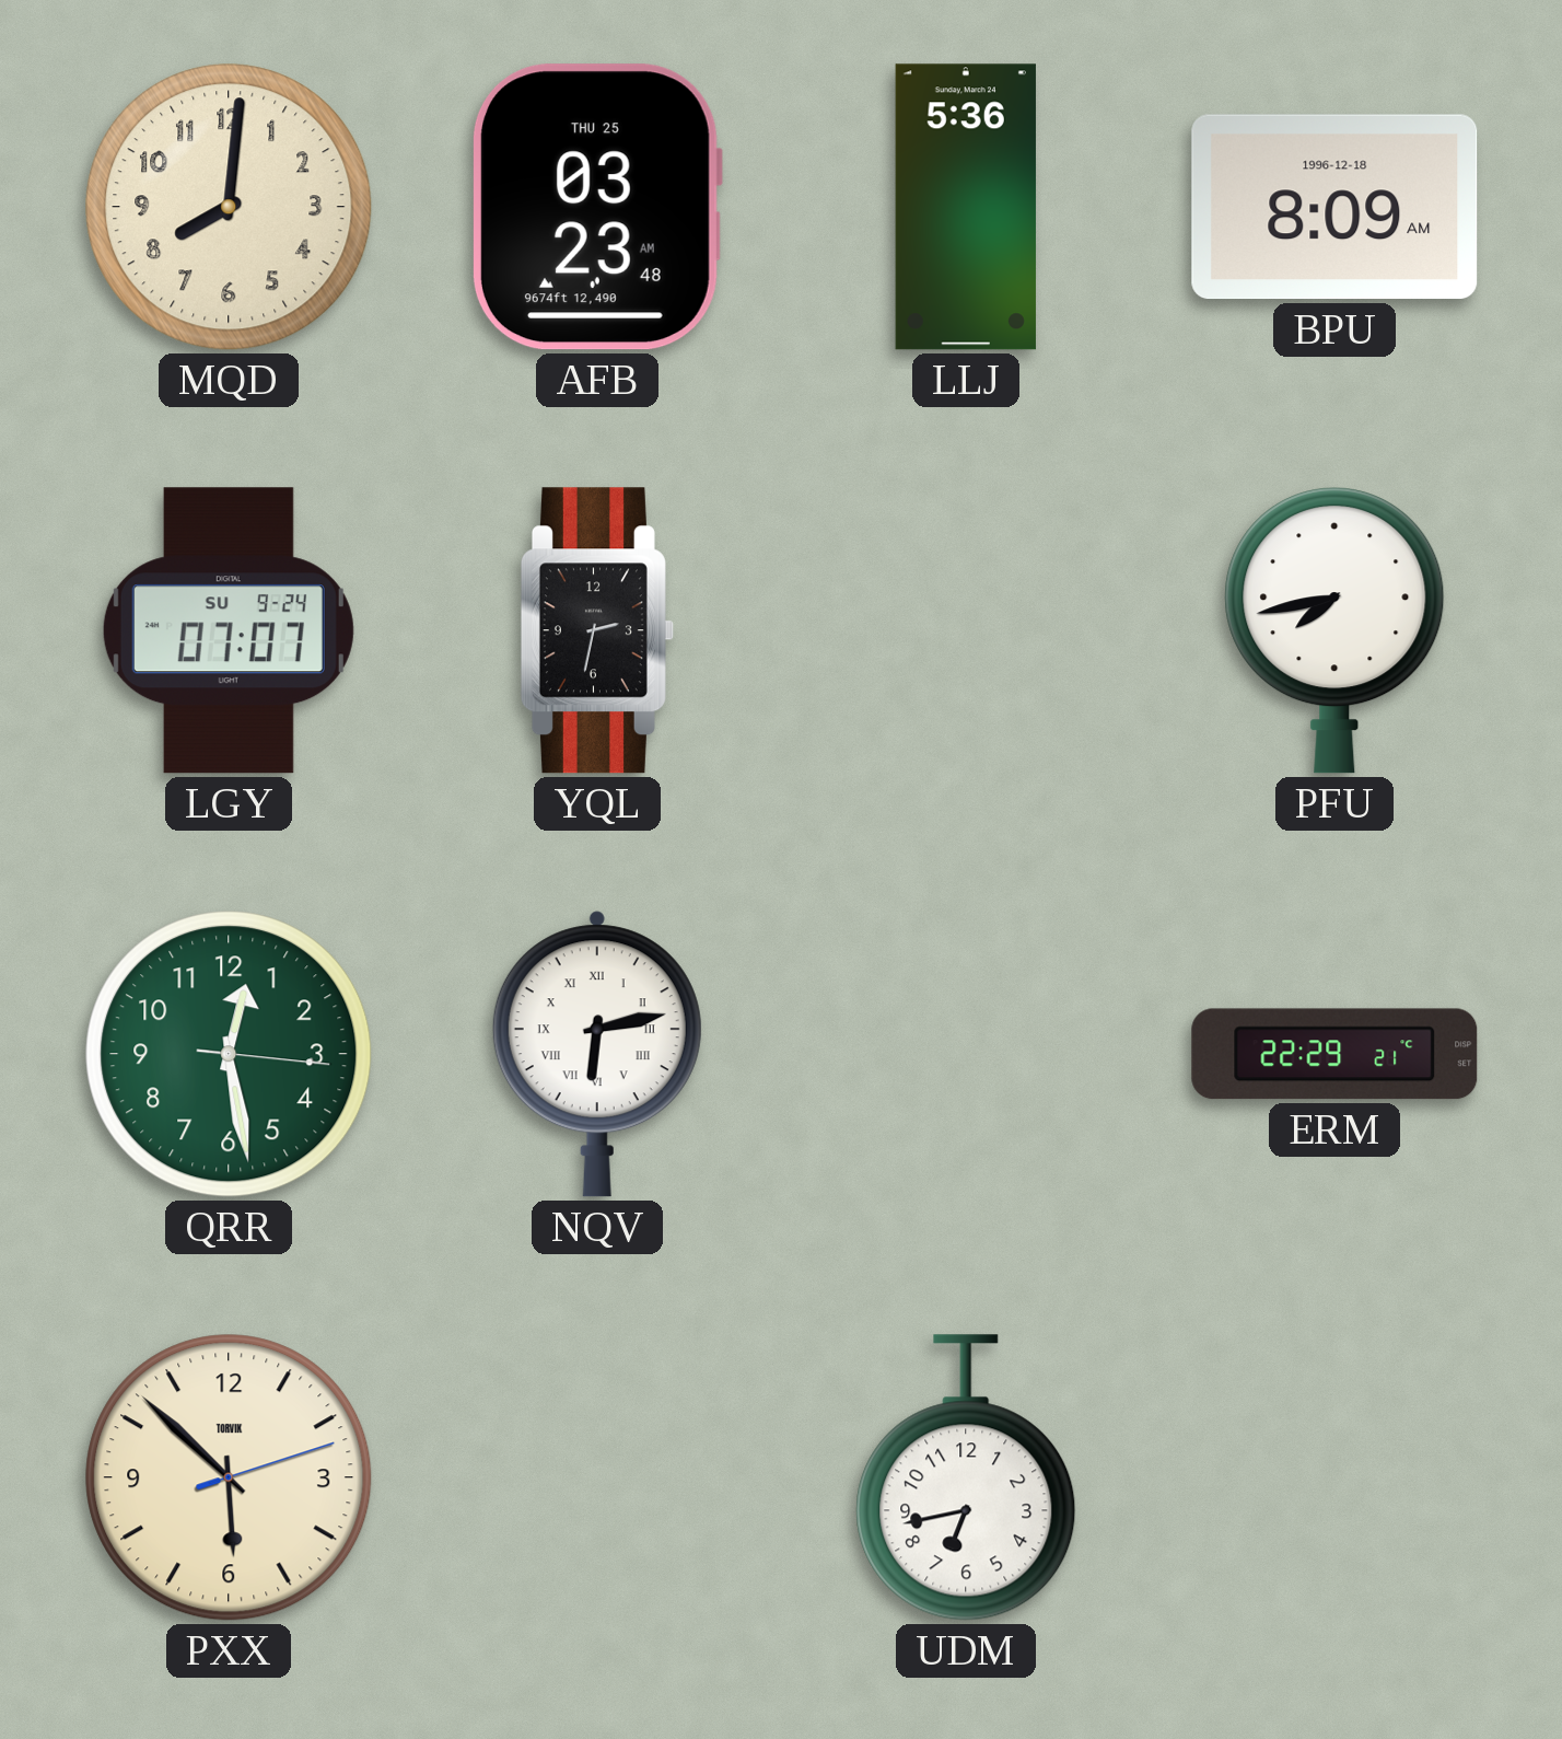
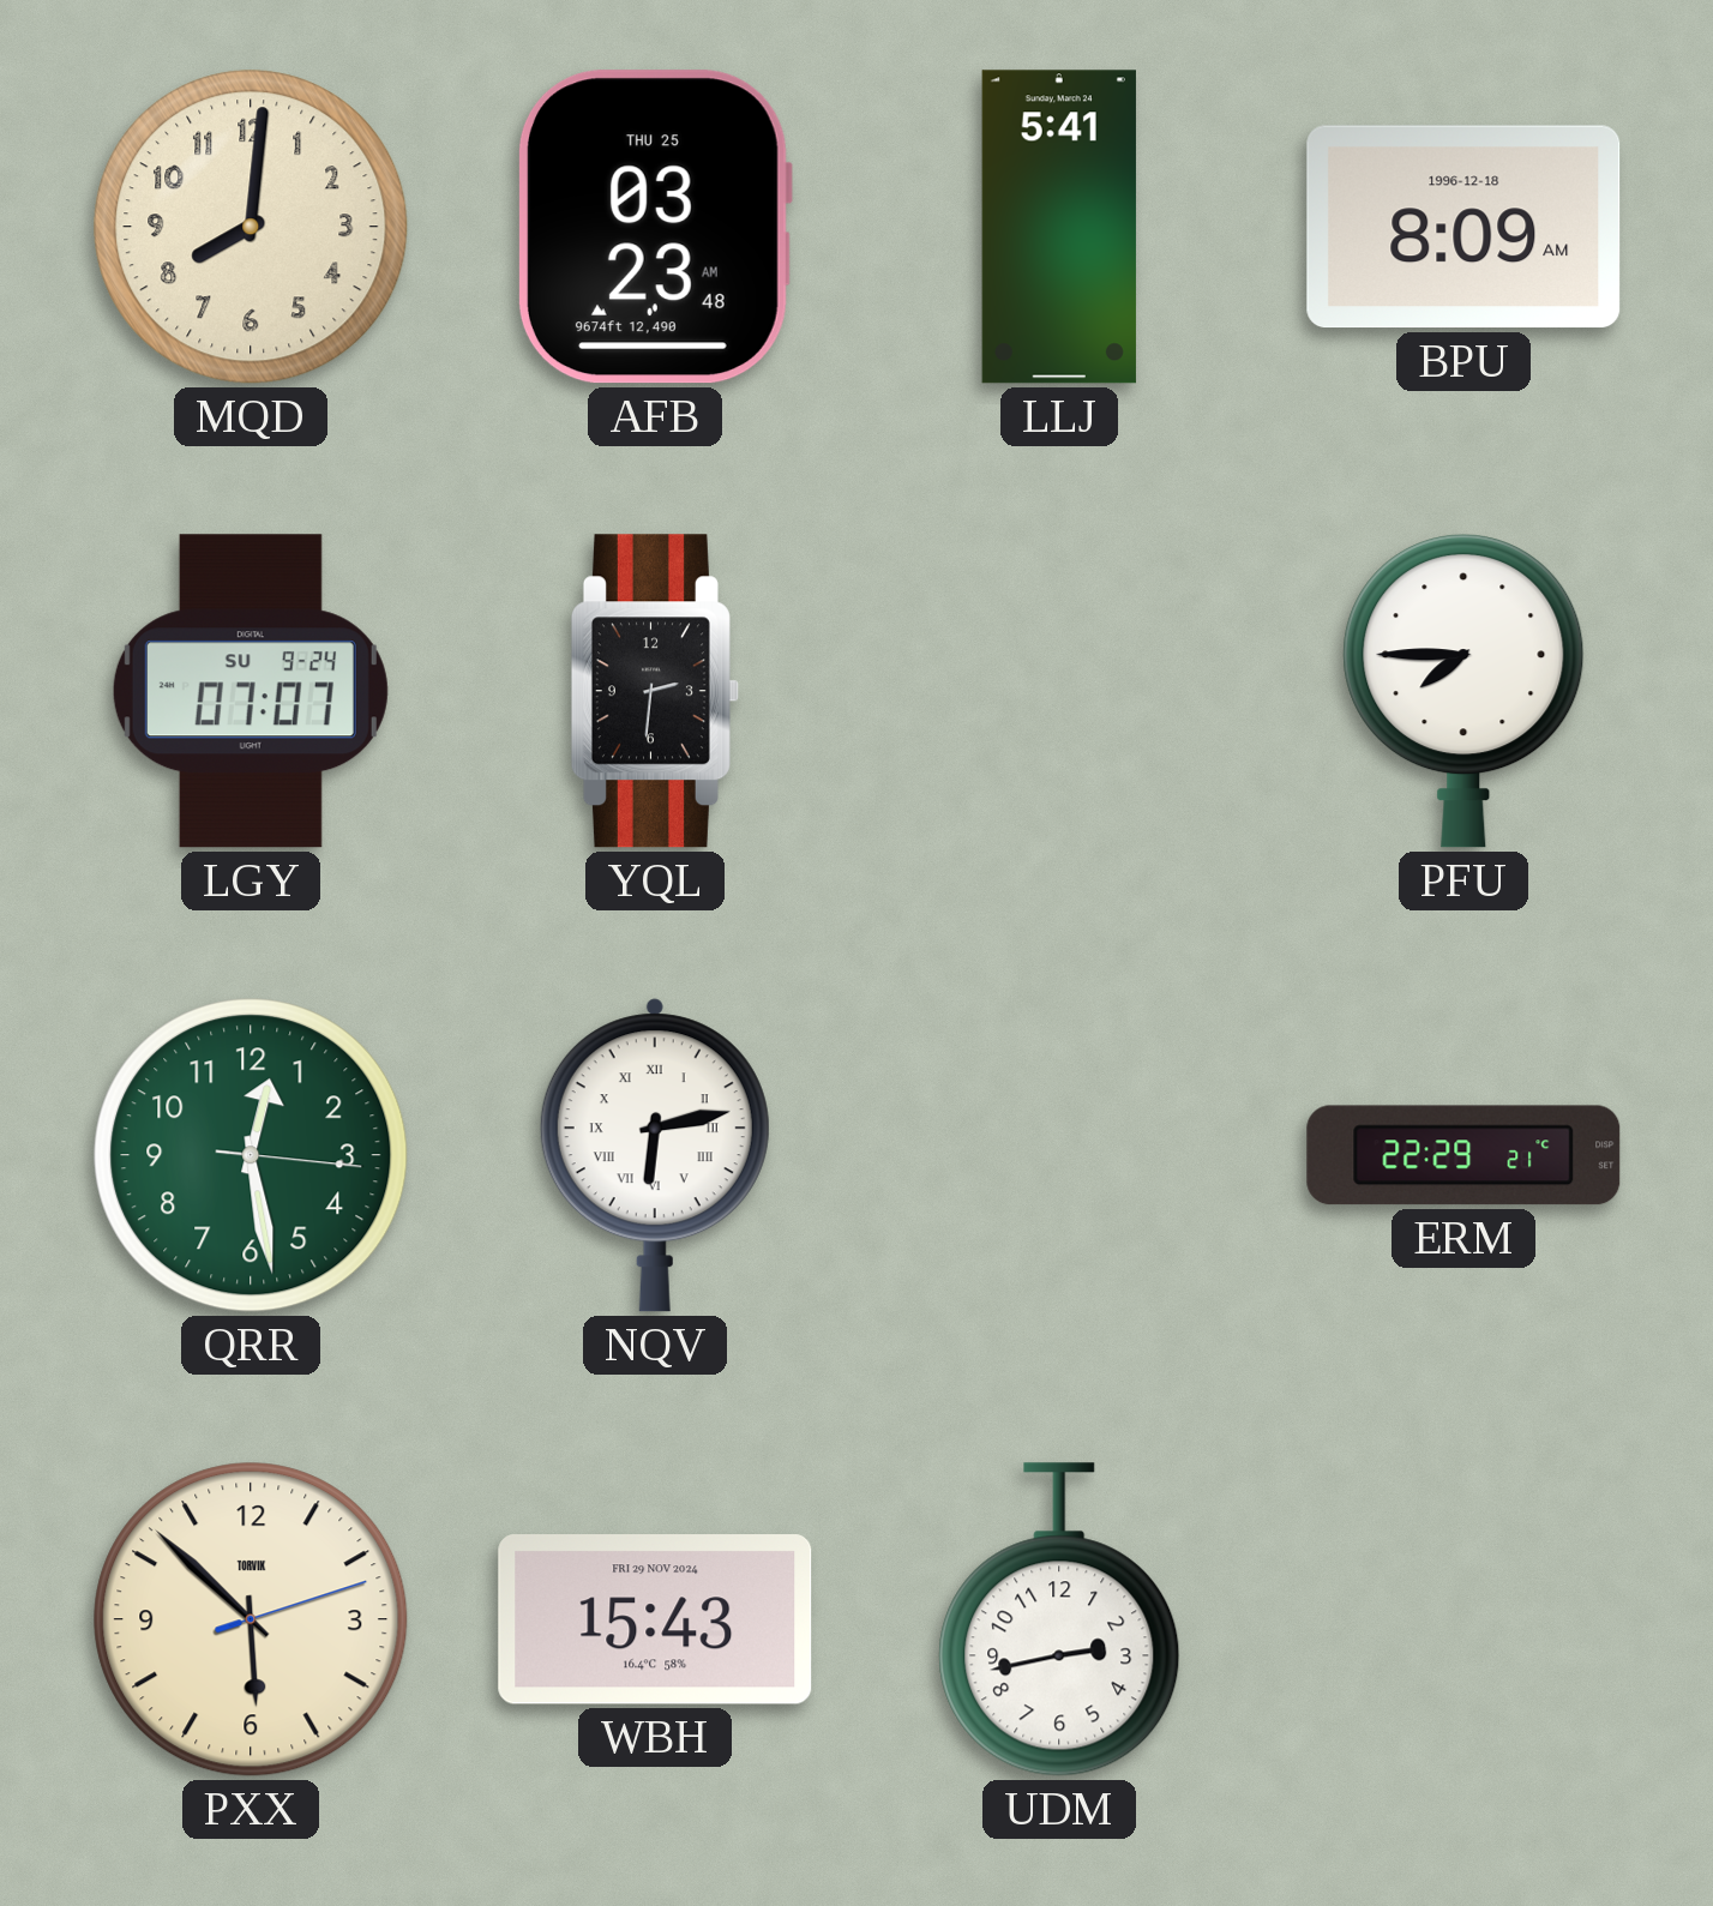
LLJ: 5:36 -> 5:41 (1059, 227)
YQL: 2:32 -> 2:31 (655, 691)
PFU: 7:43 -> 7:45 (1463, 691)
WBH: none -> 15:43 (655, 1619)
UDM: 6:43 -> 2:43 (1059, 1619)
